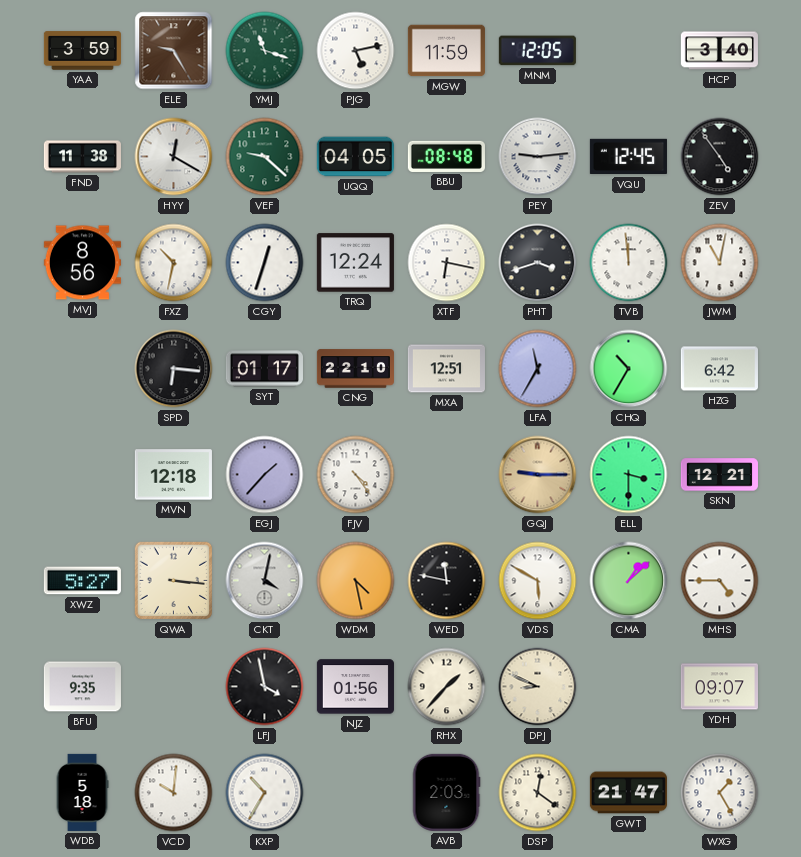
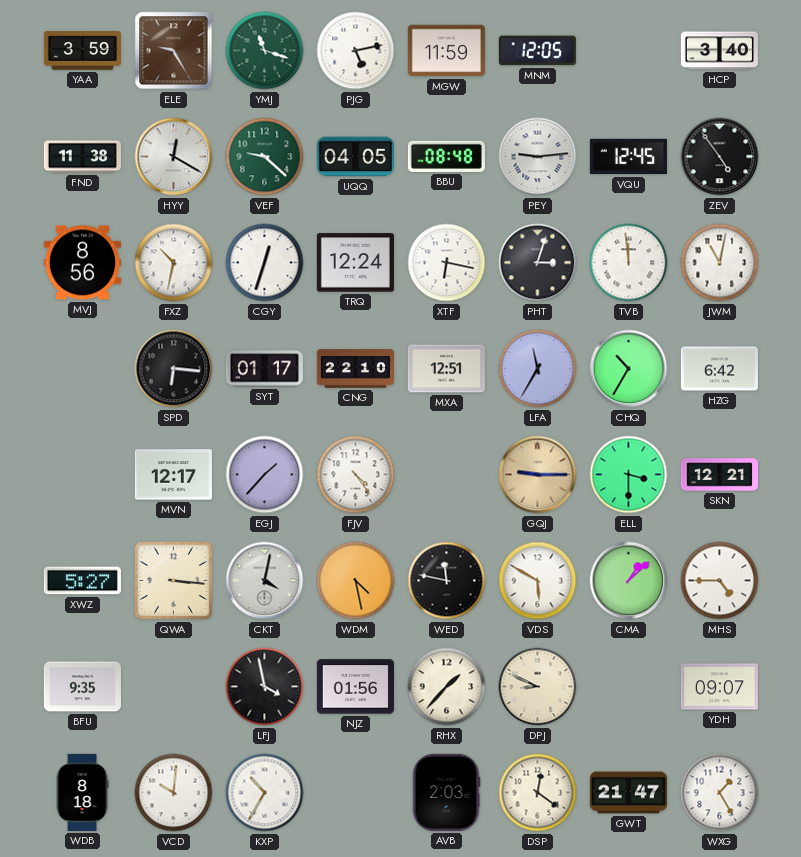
PHT: 3:42 -> 3:03 (538, 263)
MVN: 12:18 -> 12:17 (173, 475)
WDB: 5:18 -> 8:18 (82, 792)
